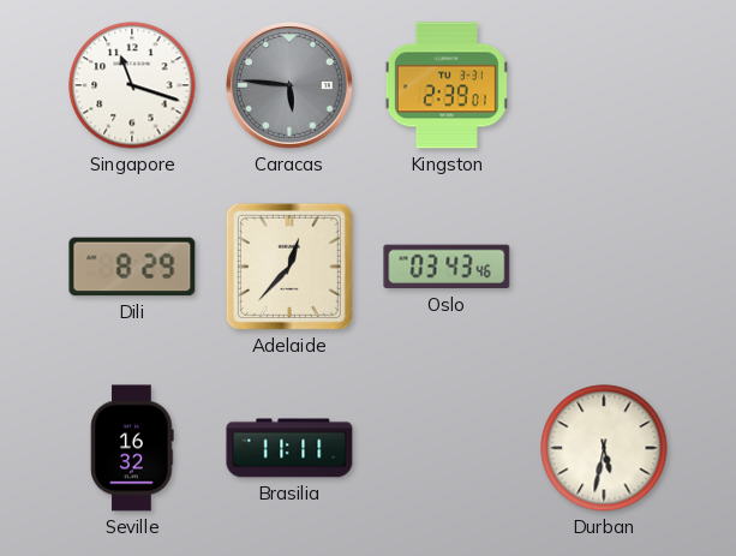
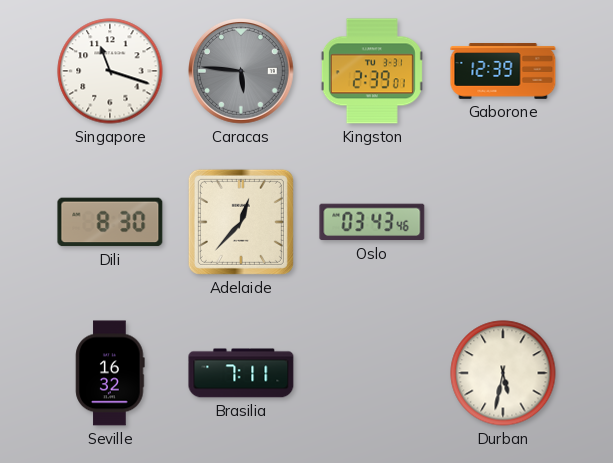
Gaborone: none -> 12:39 (503, 71)
Dili: 8:29 -> 8:30 (110, 222)
Brasilia: 11:11 -> 7:11 (241, 373)
